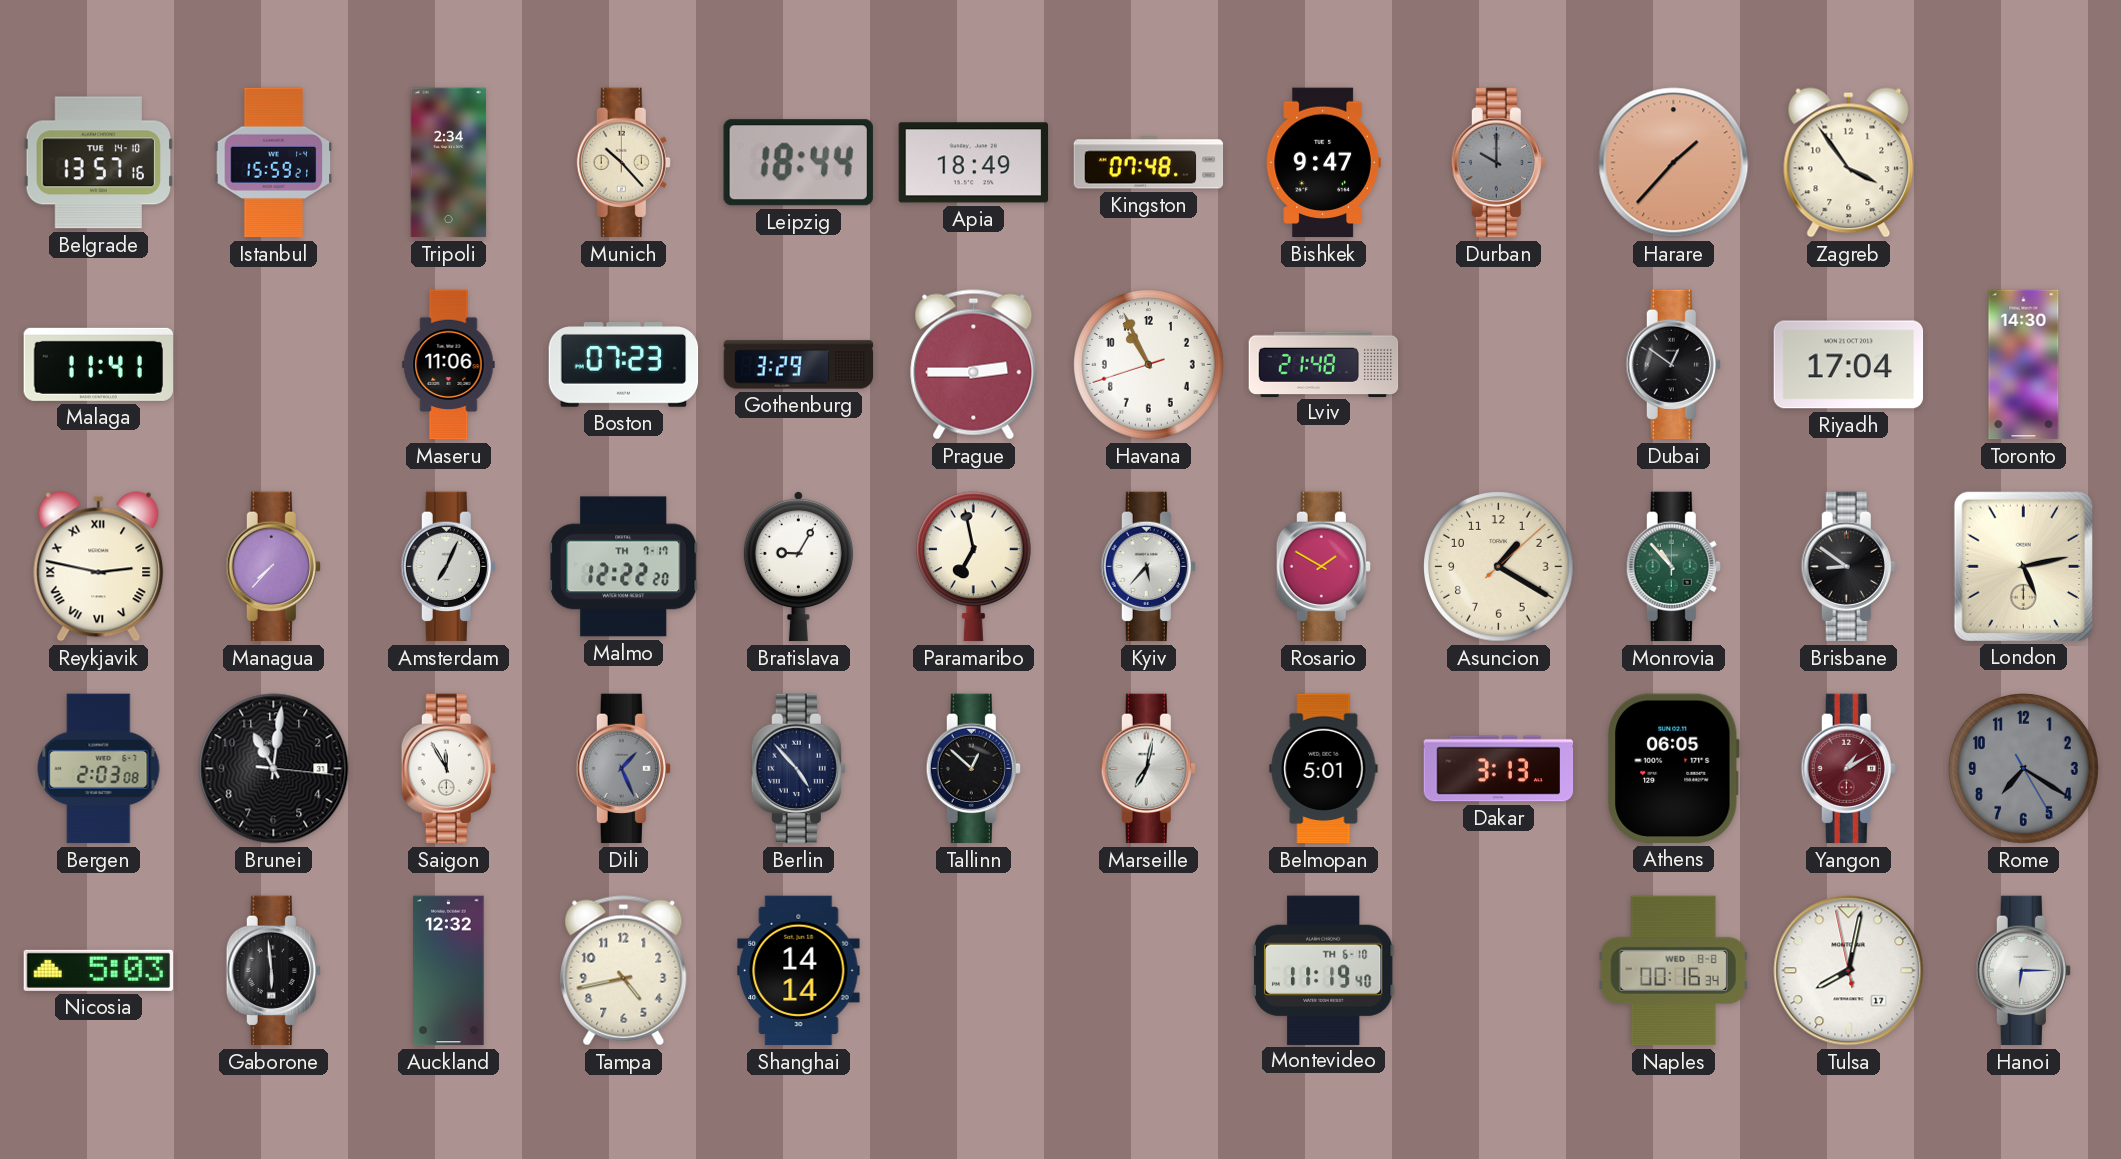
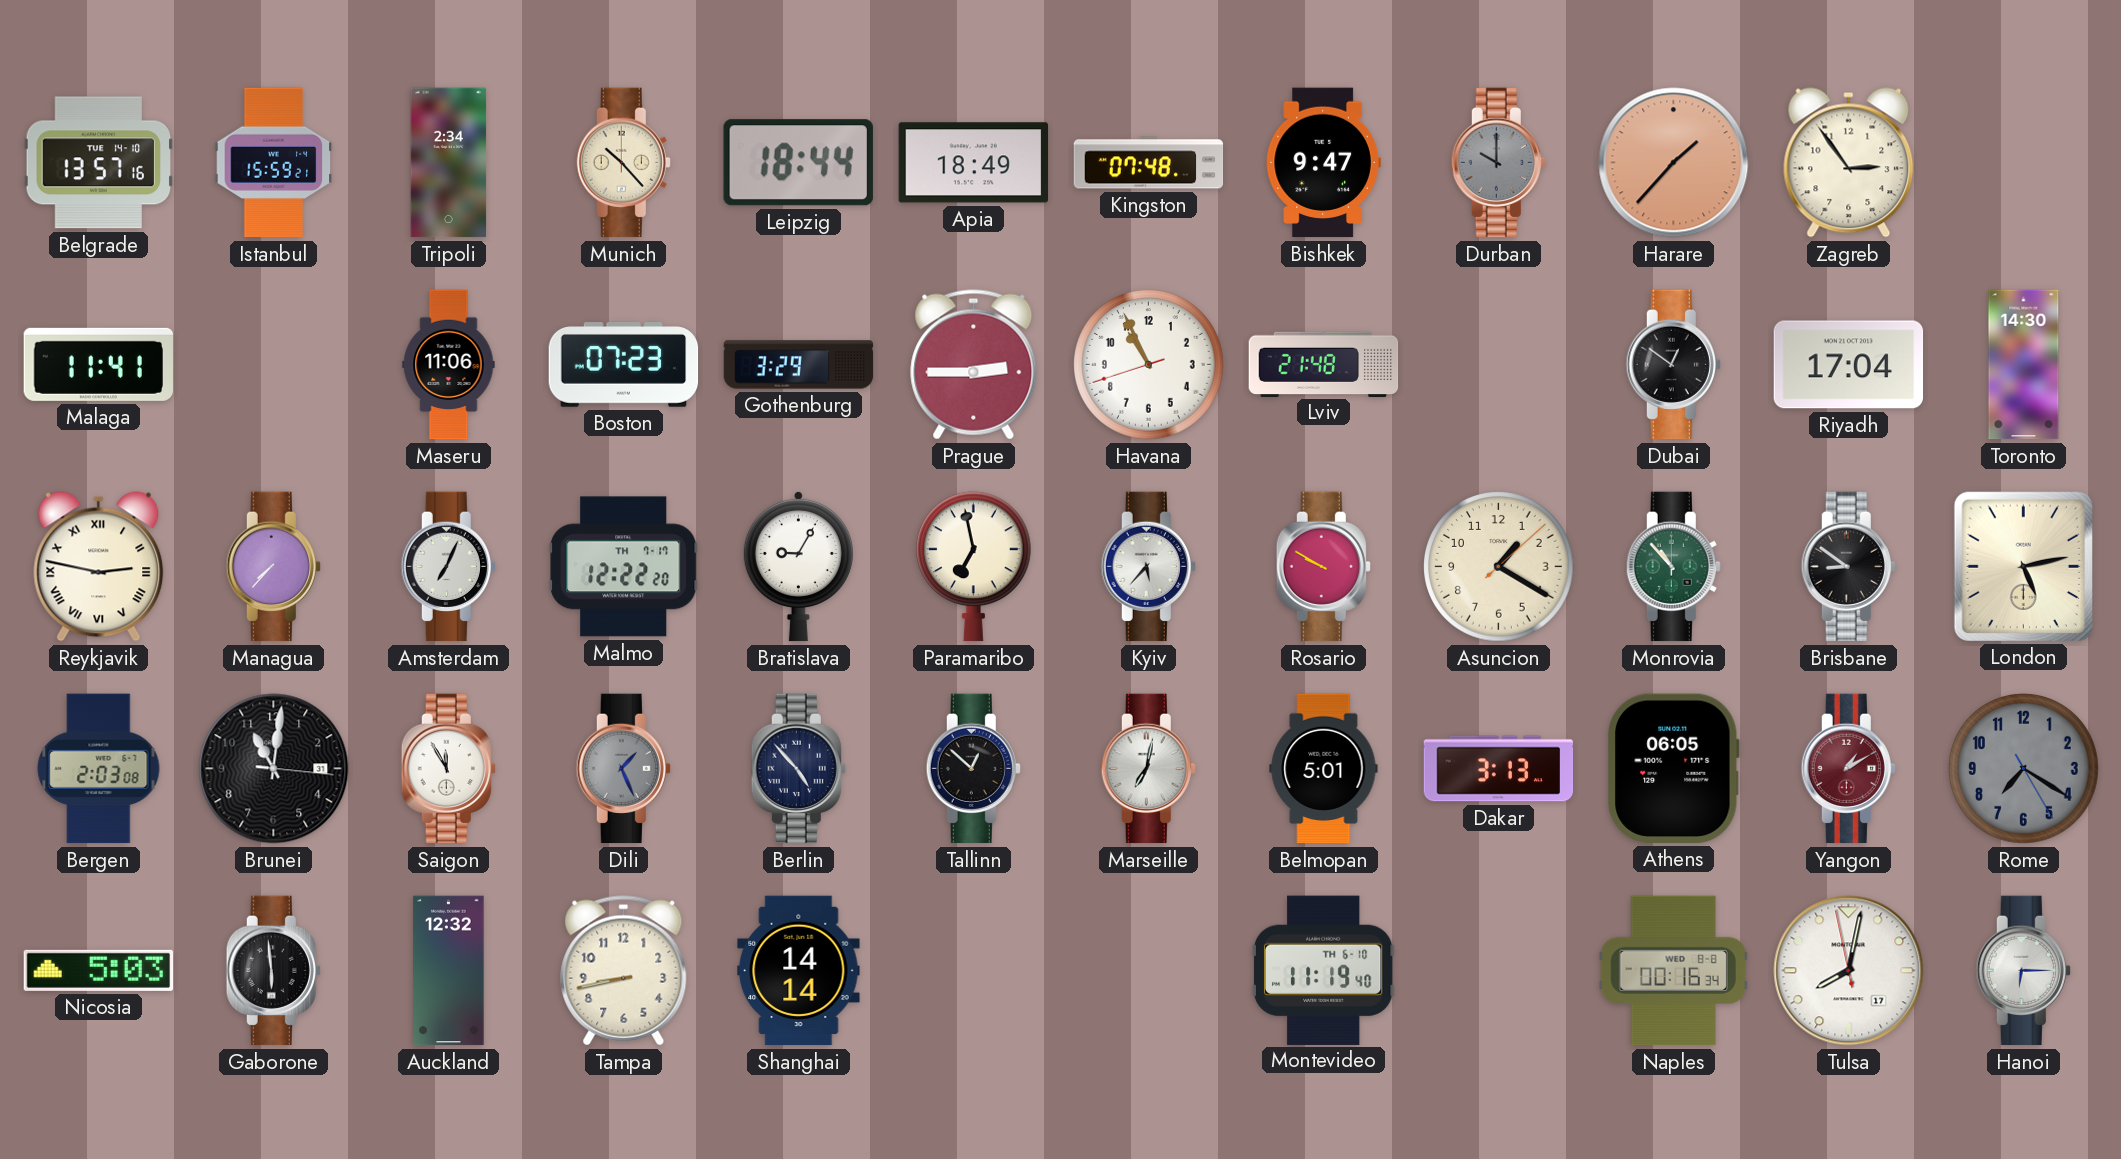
Zagreb: 3:54 -> 2:54 (1849, 163)
Rosario: 1:50 -> 9:50 (1323, 567)
Tampa: 4:43 -> 8:43 (624, 971)
